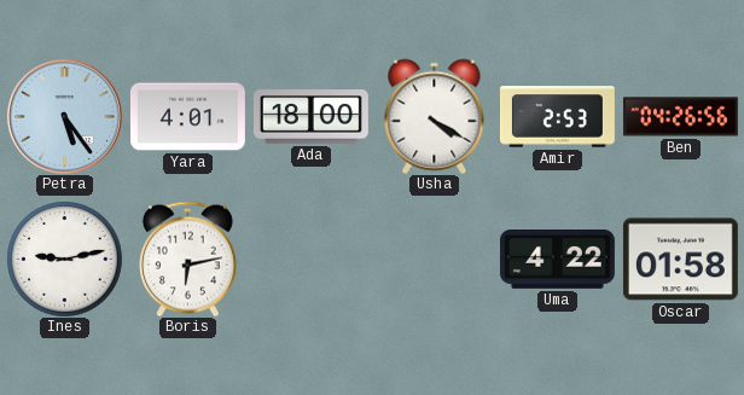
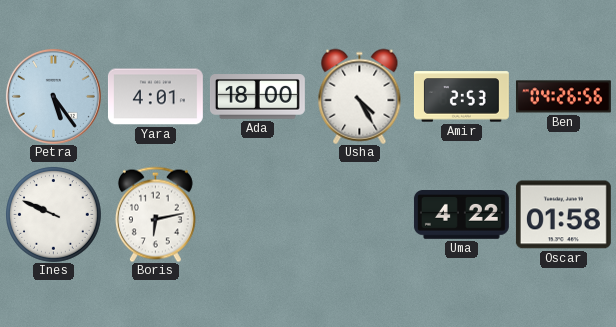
Usha: 4:20 -> 4:25 (360, 96)
Ines: 9:13 -> 9:49 (54, 215)
